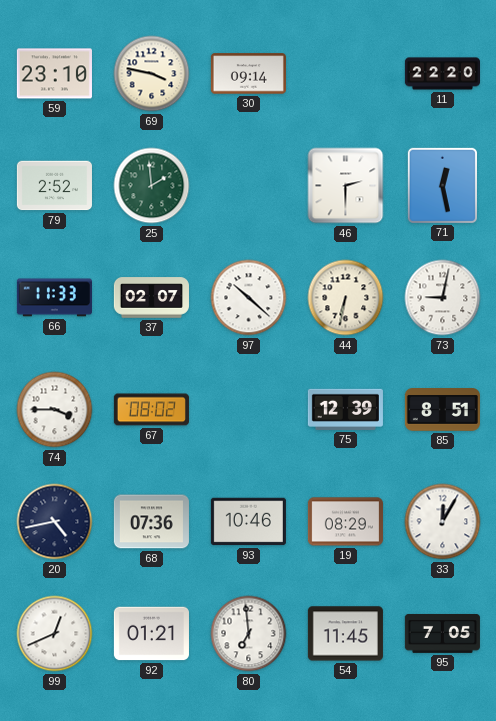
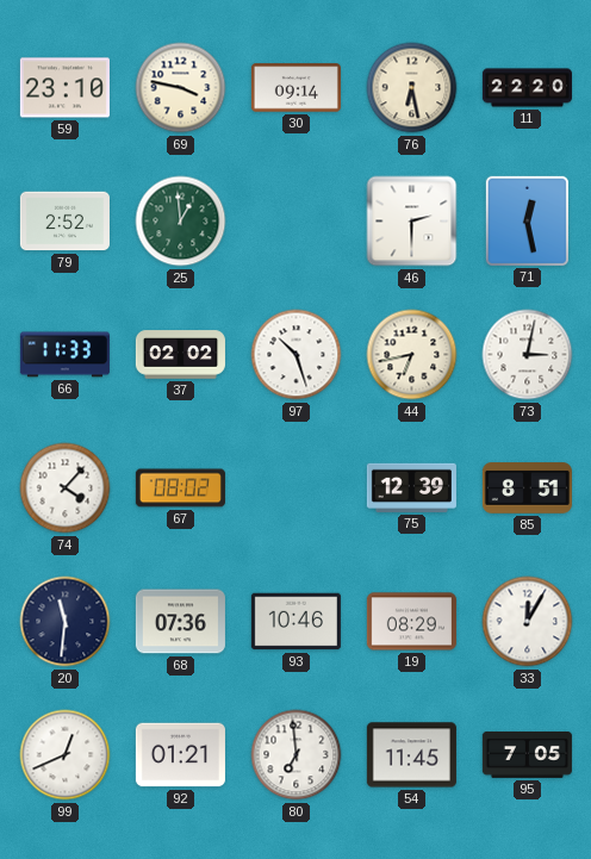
76: none -> 6:28 (412, 88)
25: 1:59 -> 12:59 (181, 222)
37: 02:07 -> 02:02 (180, 355)
97: 10:22 -> 10:27 (297, 355)
44: 6:32 -> 6:43 (412, 355)
73: 9:02 -> 3:02 (528, 355)
74: 3:45 -> 4:07 (66, 488)
20: 4:43 -> 11:31 (66, 622)
